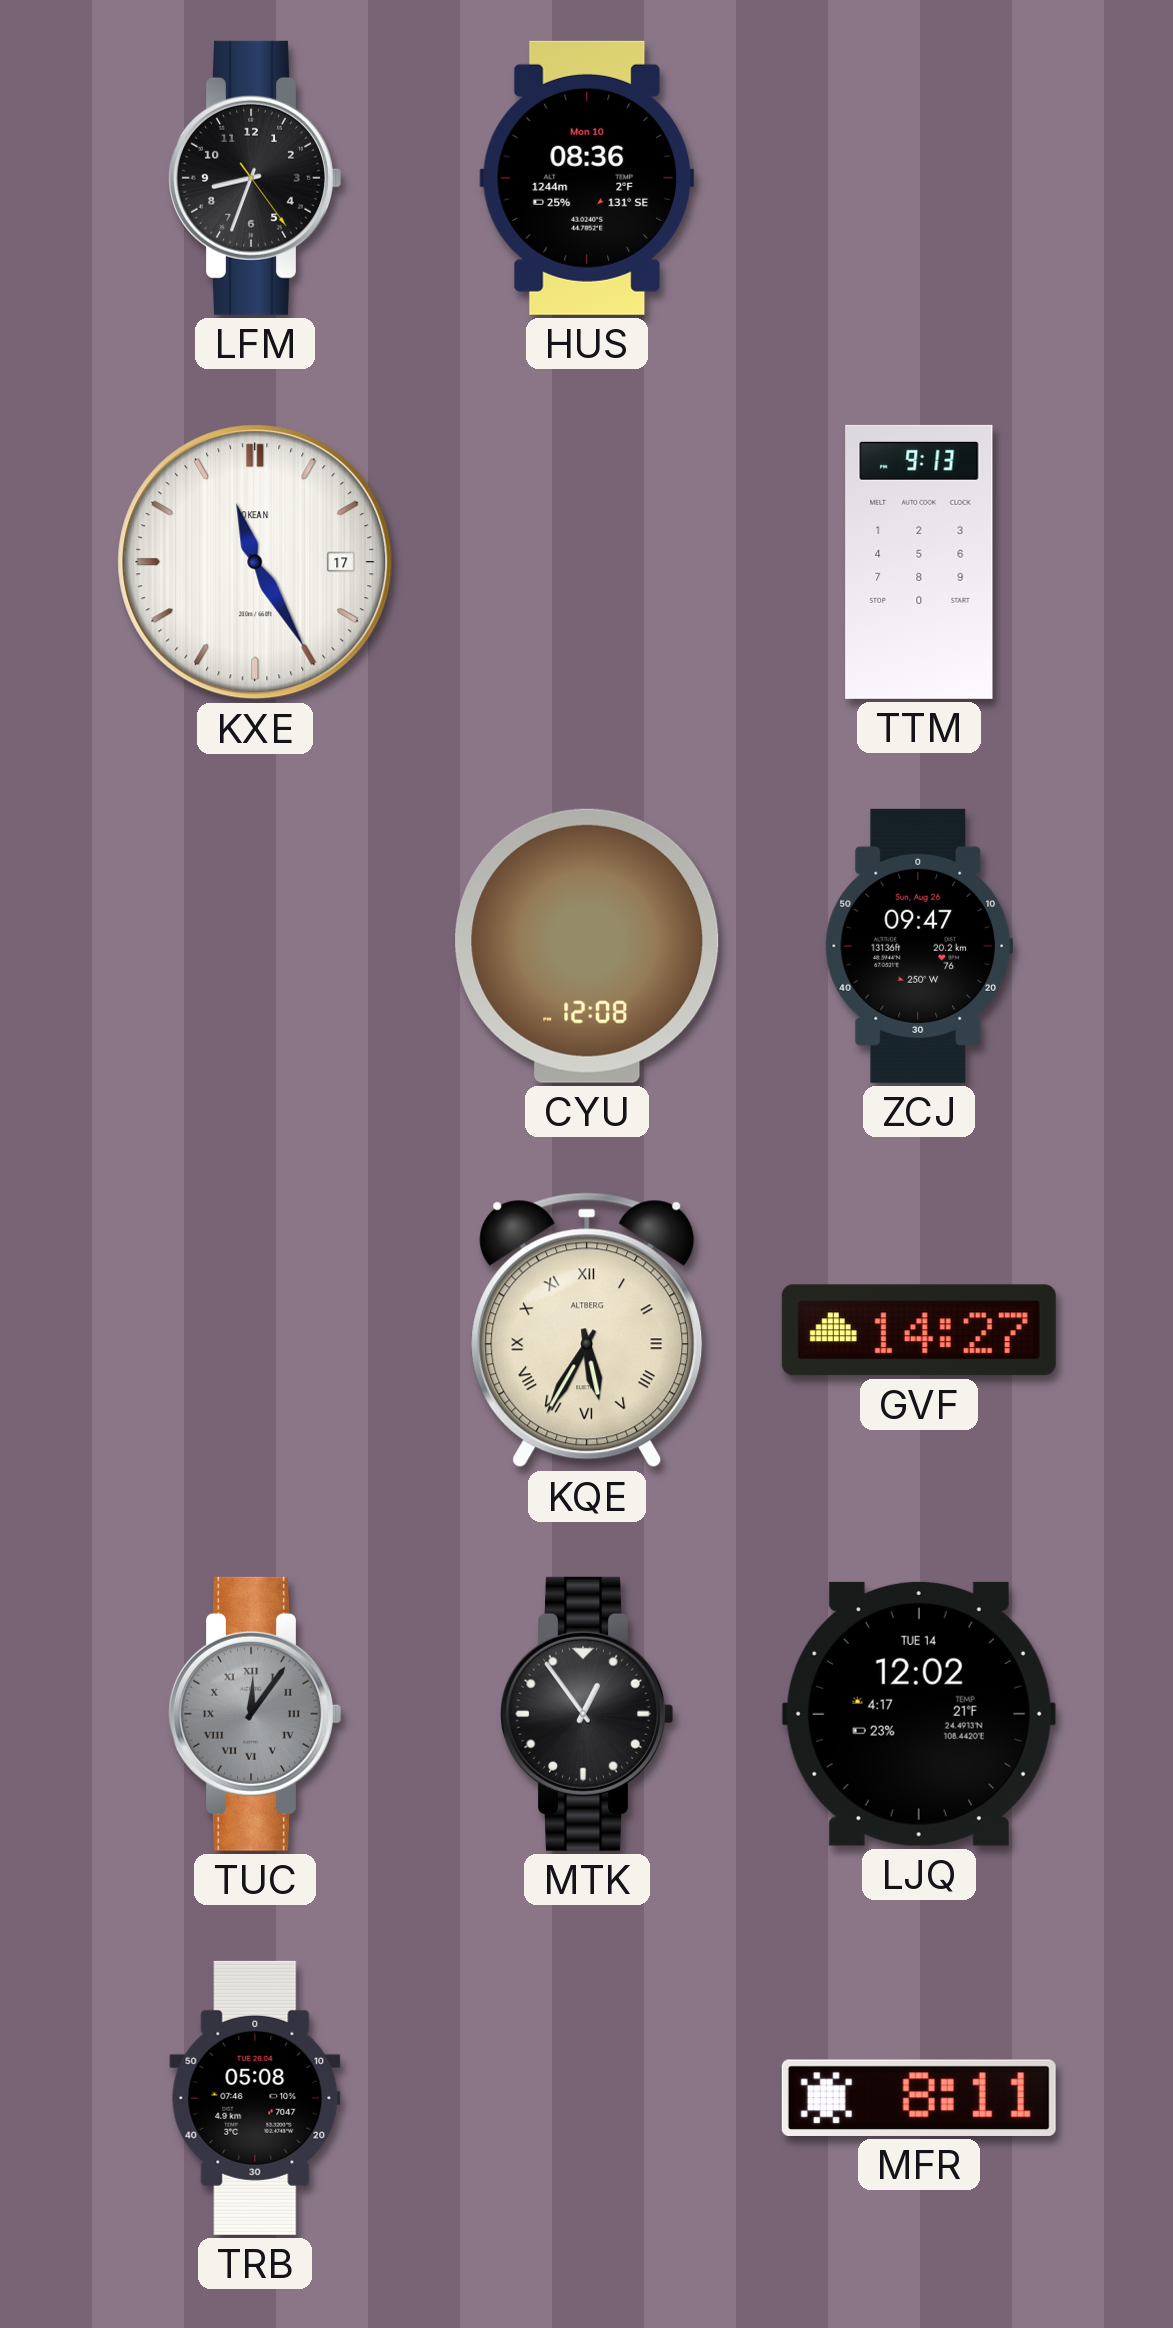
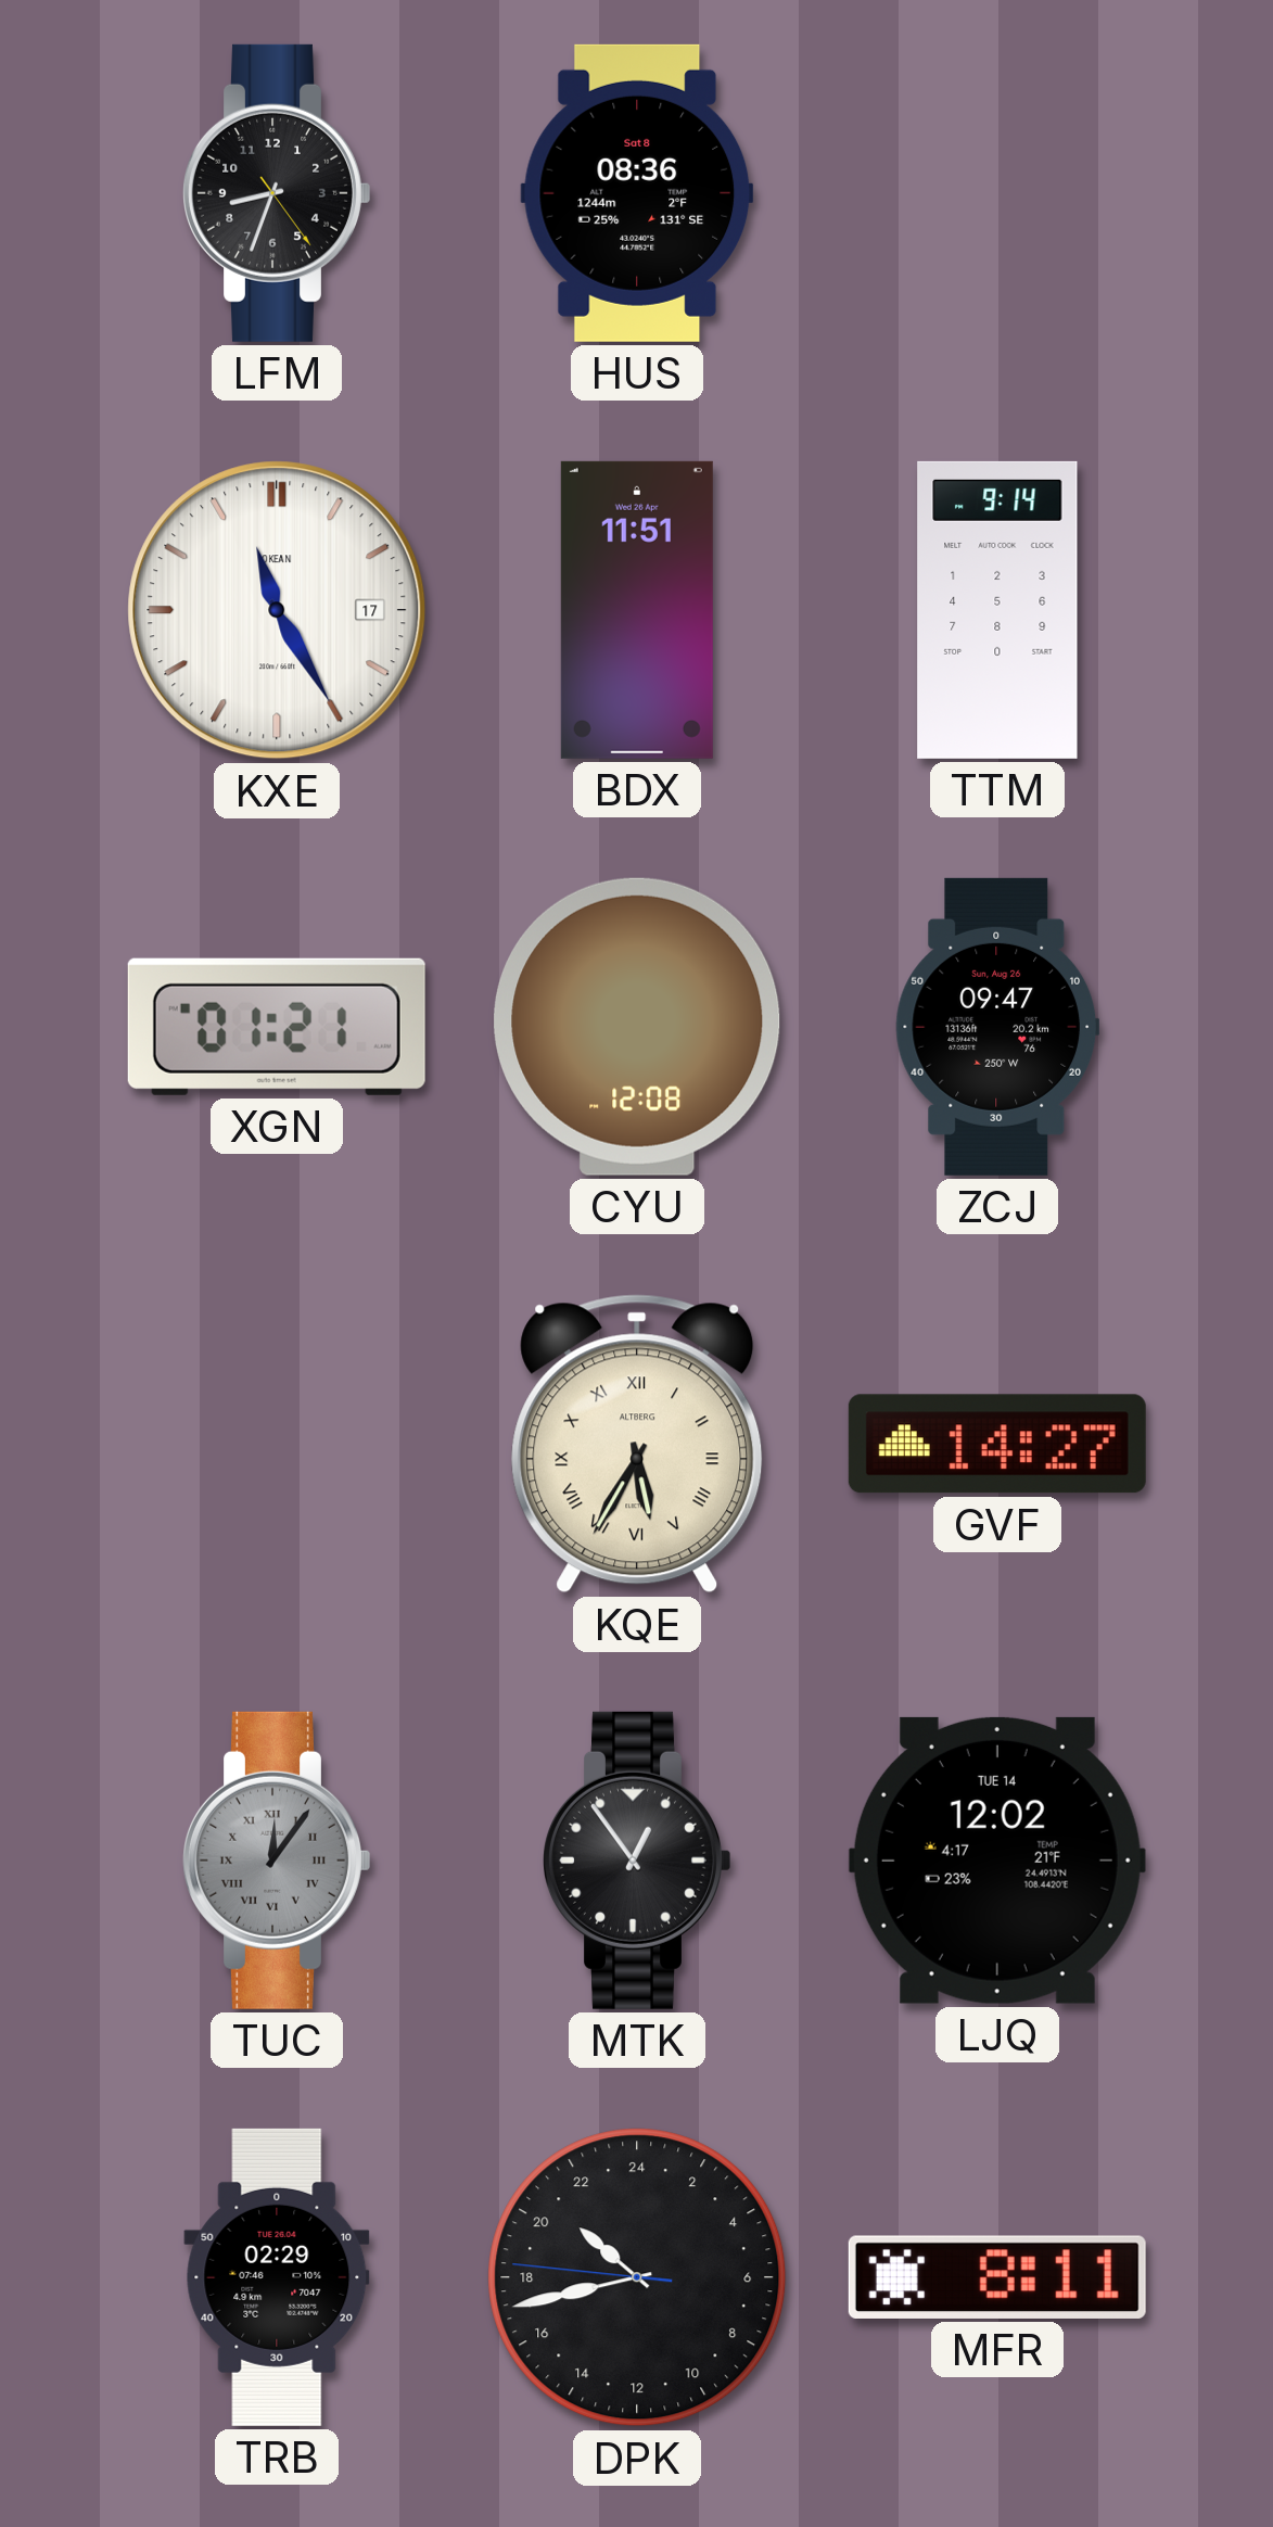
HUS date: Mon 10 -> Sat 8 (637, 193)
BDX: none -> 11:51 (637, 610)
TTM: 9:13 -> 9:14 (997, 610)
XGN: none -> 01:21 (277, 1027)
TRB: 05:08 -> 02:29 (277, 2277)
DPK: none -> 20:42 (637, 2277)
